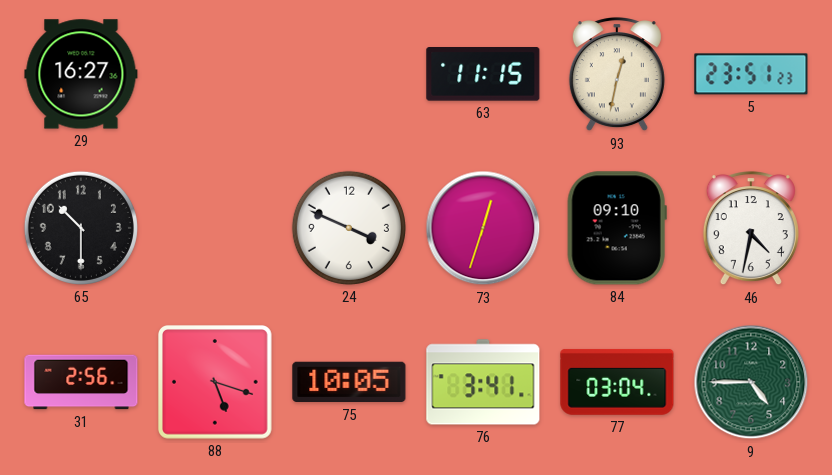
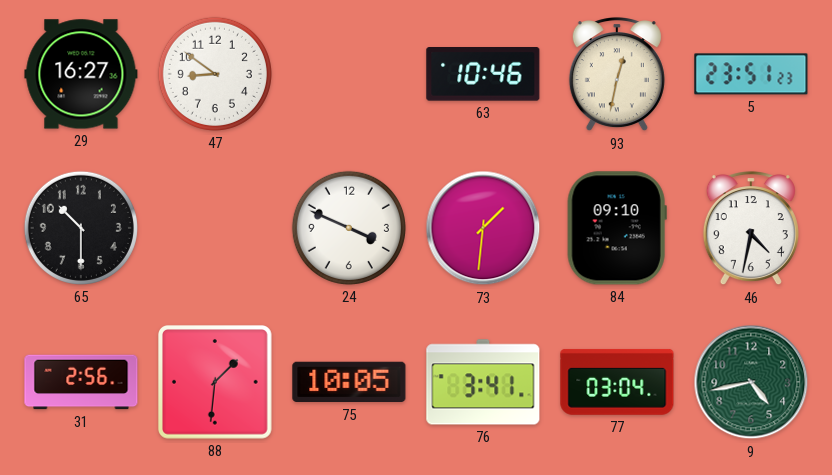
47: none -> 8:51 (215, 74)
63: 11:15 -> 10:46 (483, 75)
73: 12:33 -> 1:31 (483, 228)
88: 5:18 -> 1:31 (216, 383)
9: 4:45 -> 4:43 (751, 382)
